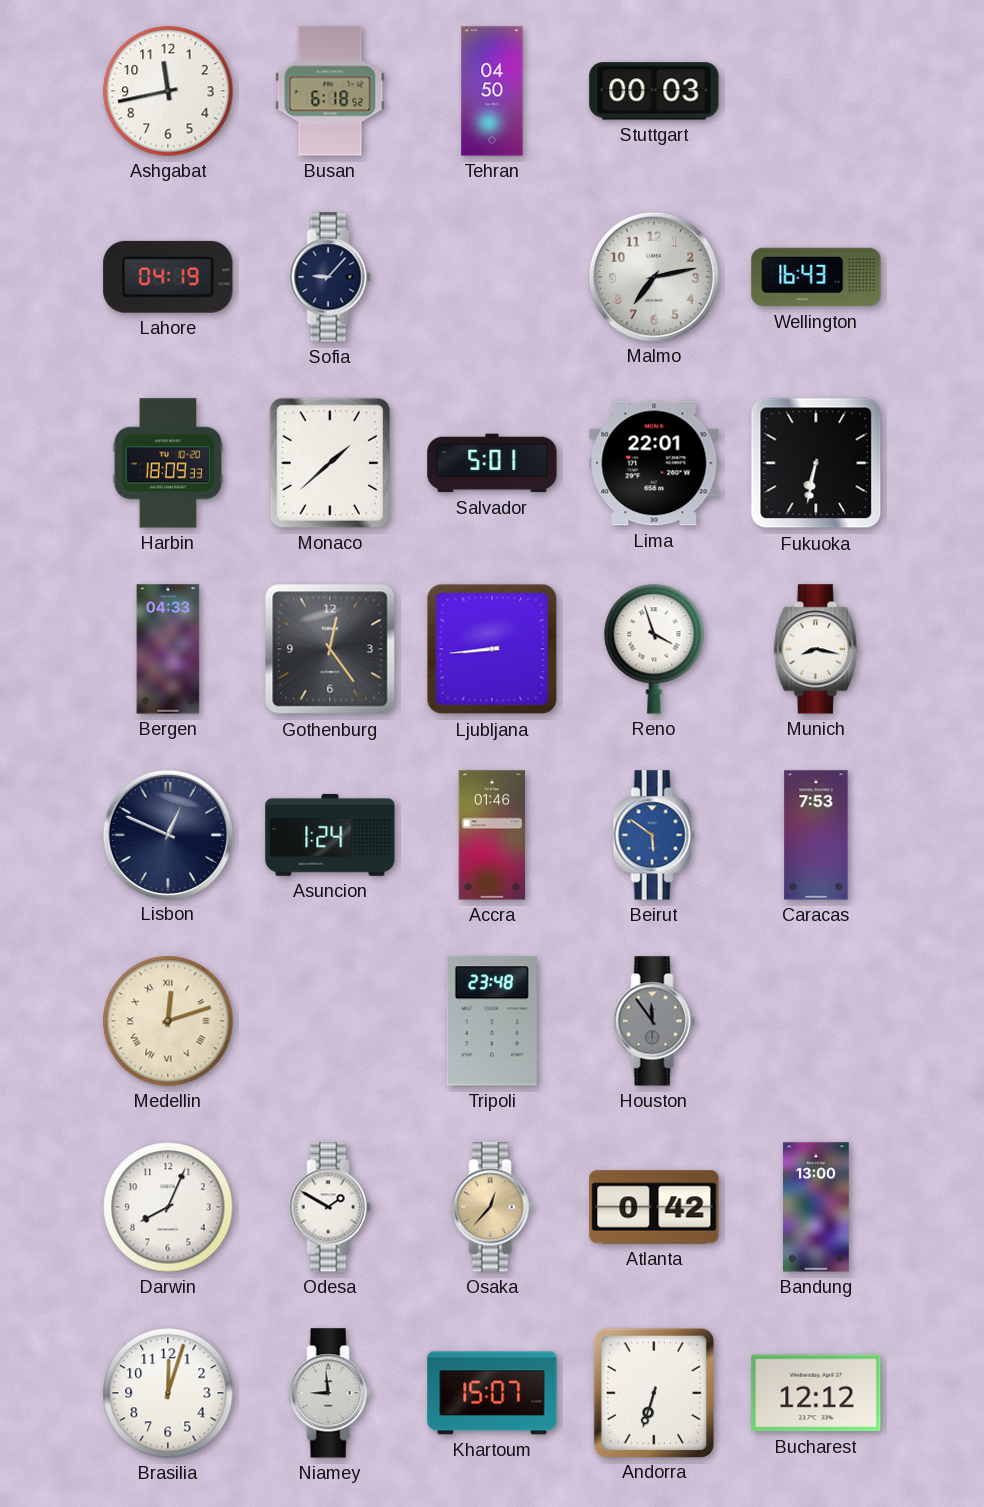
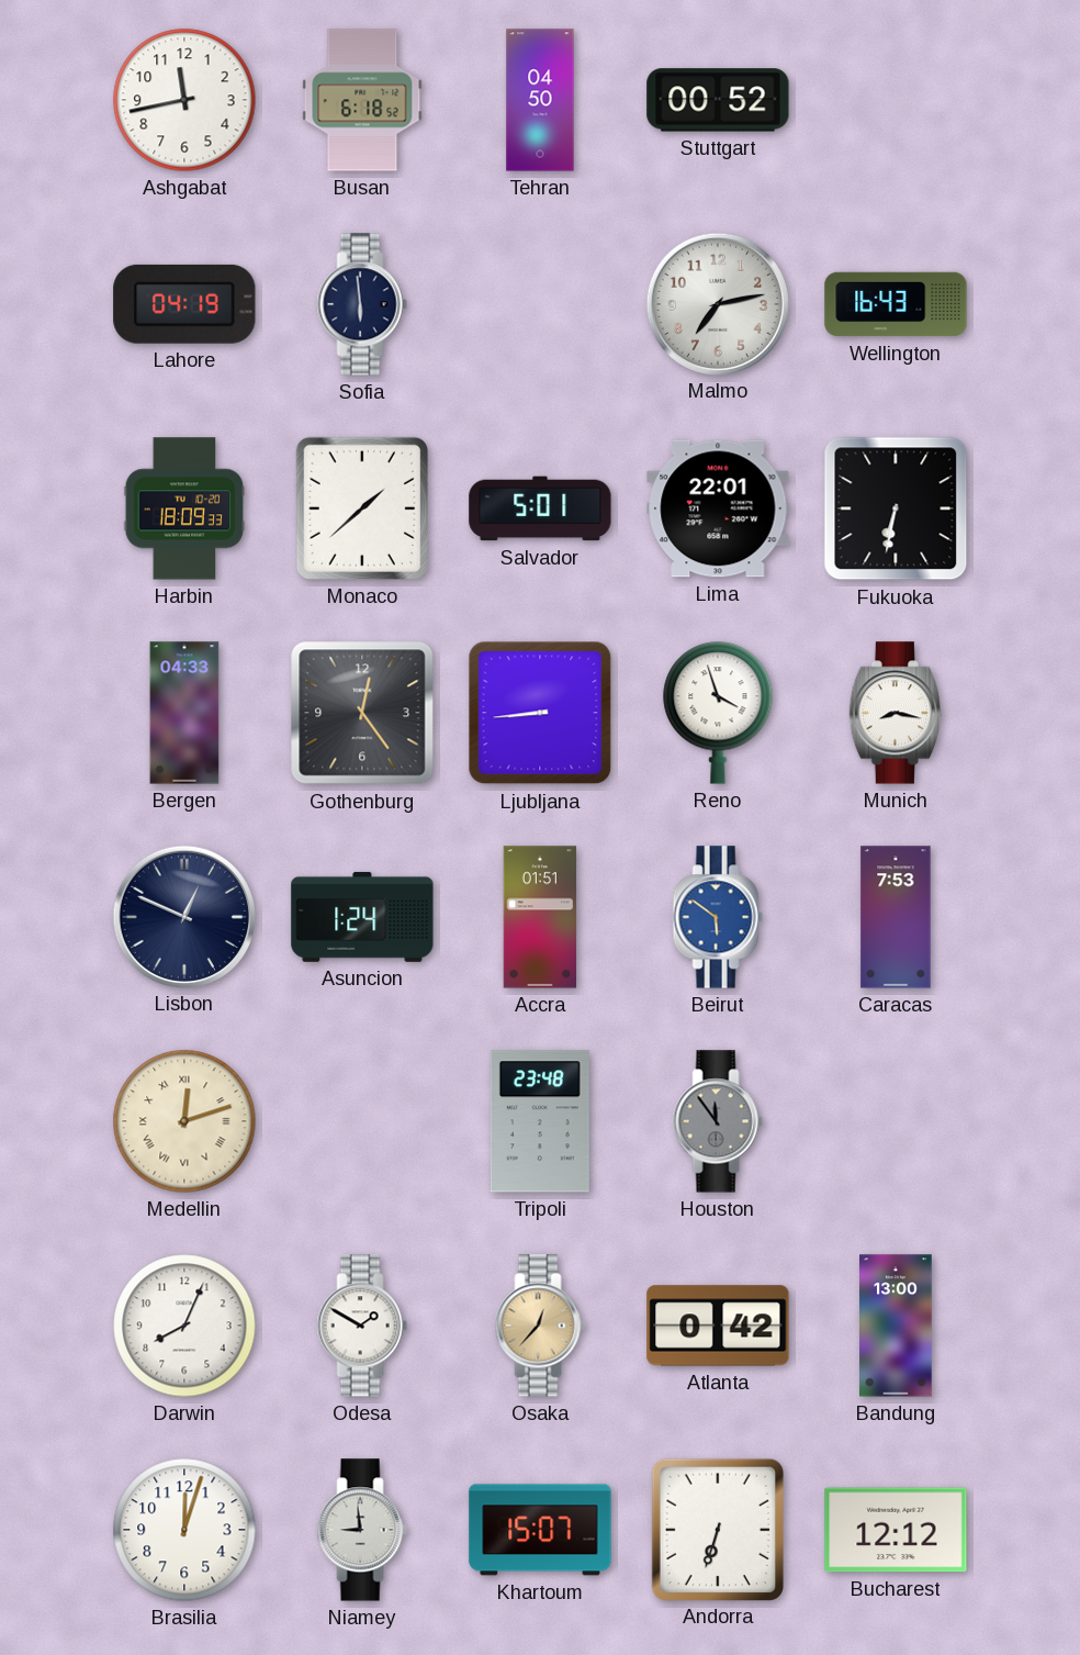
Stuttgart: 00:03 -> 00:52 (718, 100)
Sofia: 9:07 -> 5:59 (362, 304)
Accra: 01:46 -> 01:51 (540, 917)
